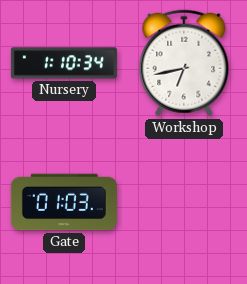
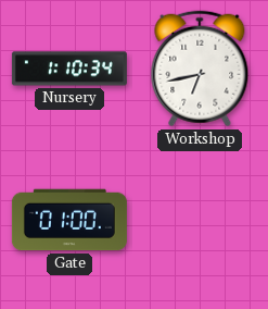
Gate: 01:03 -> 01:00 (69, 220)
